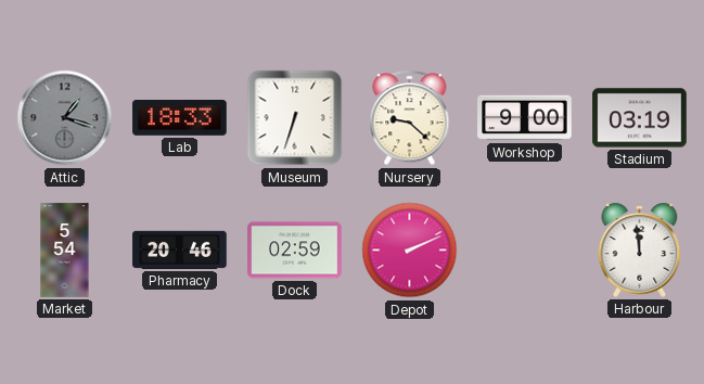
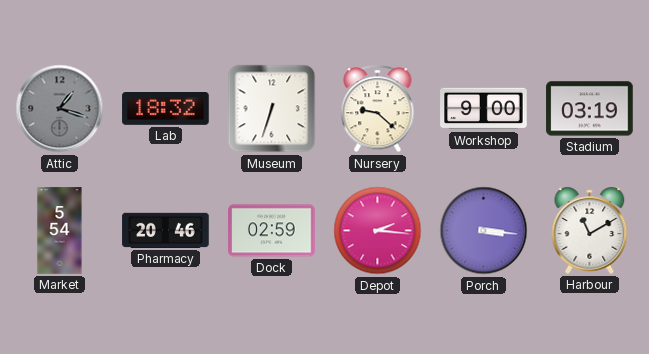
Lab: 18:33 -> 18:32 (166, 109)
Depot: 2:11 -> 2:16 (378, 231)
Porch: none -> 3:16 (484, 231)
Harbour: 11:59 -> 11:10 (590, 230)
